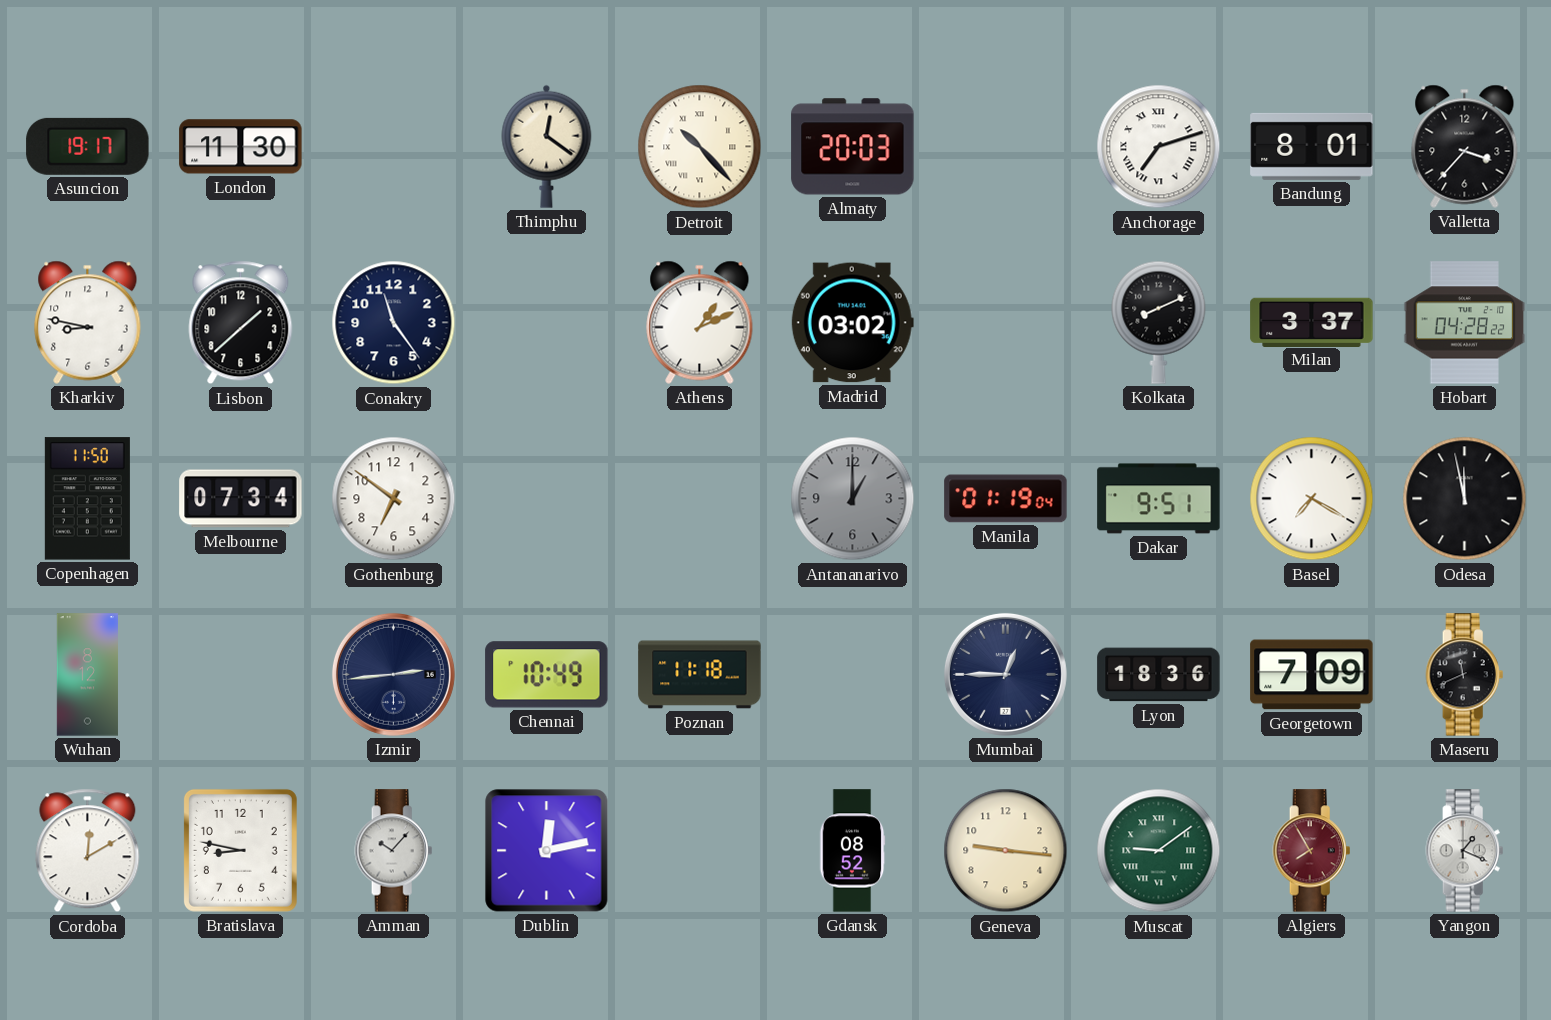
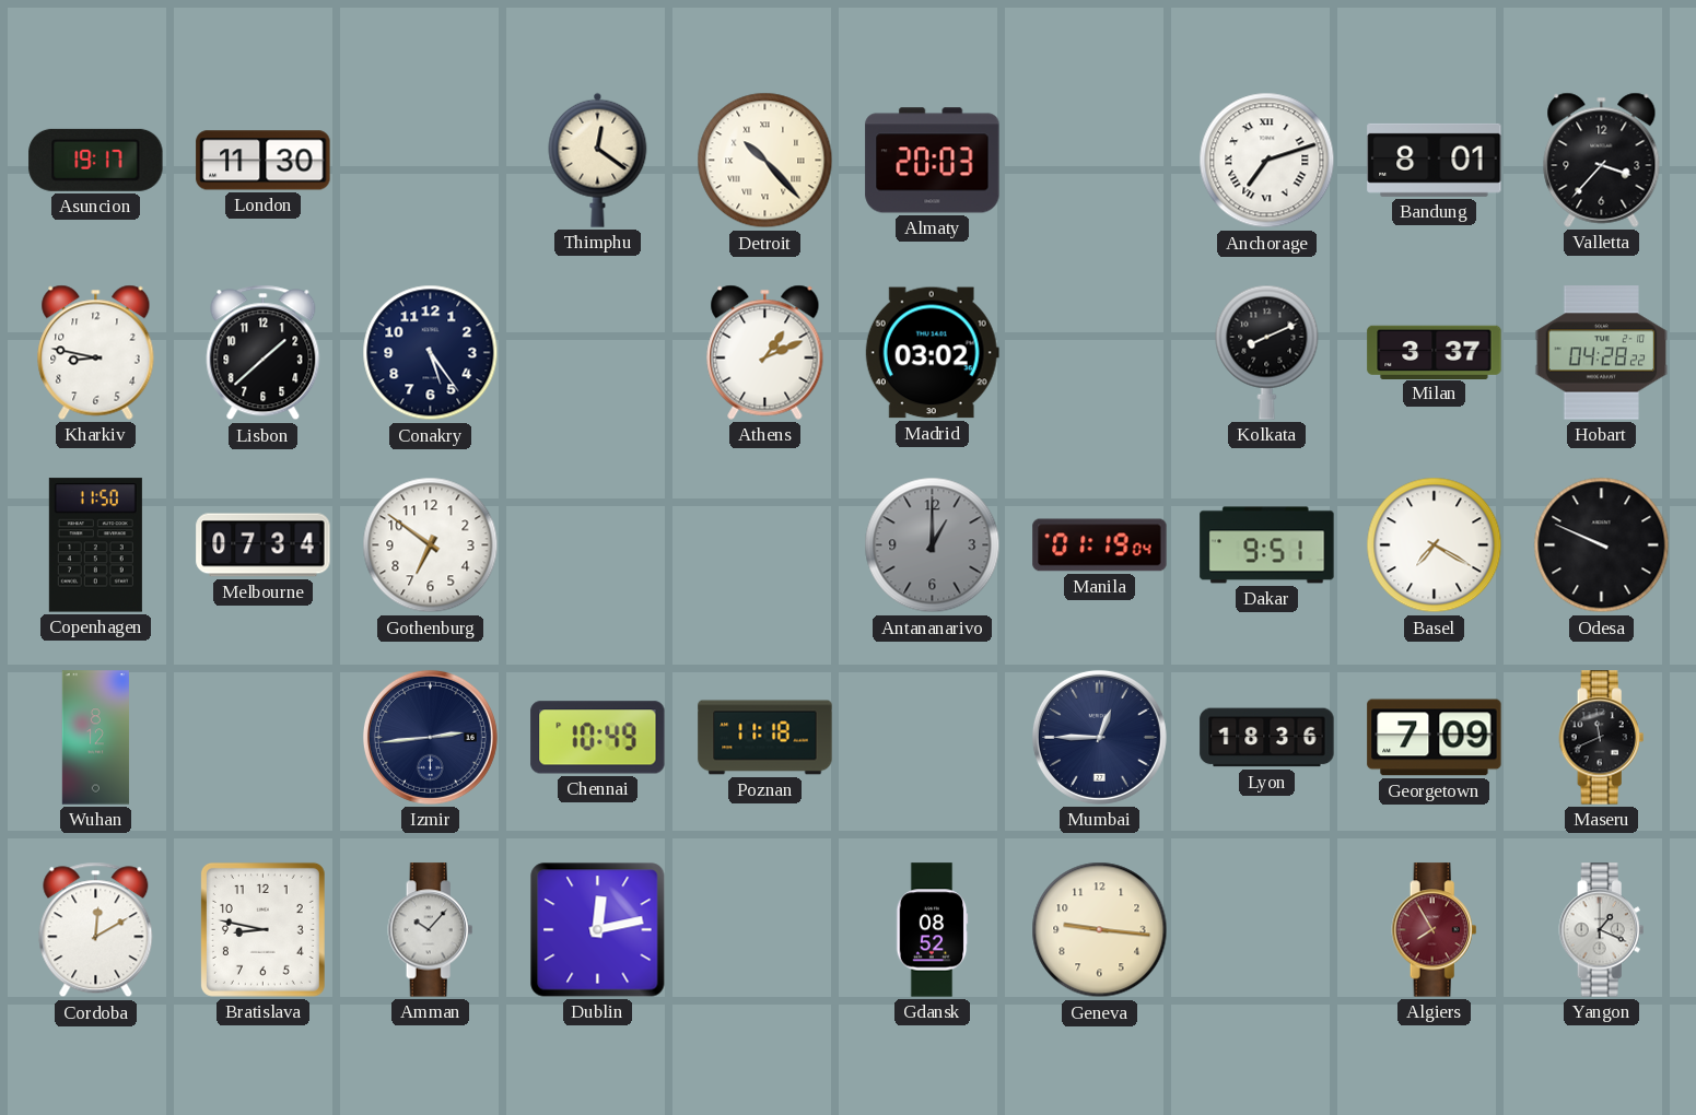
Conakry: 11:24 -> 5:24 (431, 353)
Odesa: 11:58 -> 9:49 (1602, 545)
Muscat: 9:09 -> none (1159, 851)
